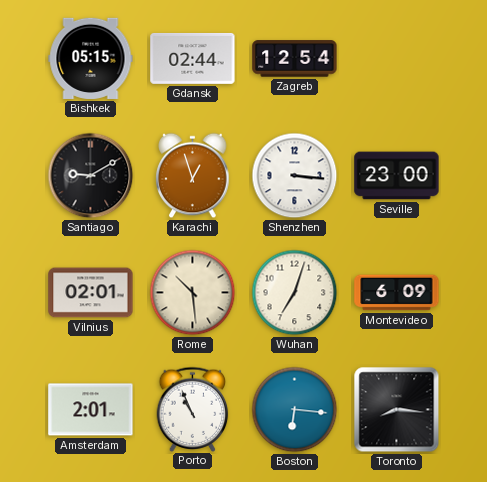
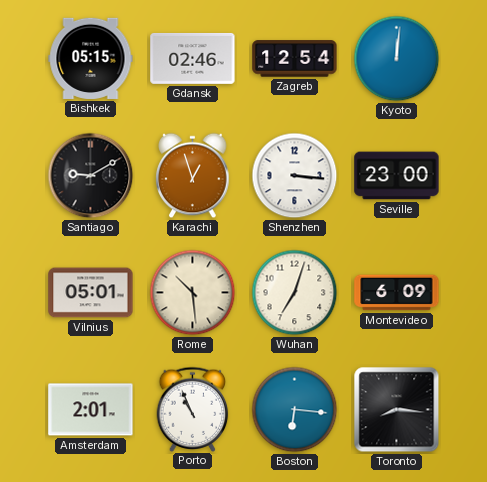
Gdansk: 02:44 -> 02:46 (193, 58)
Kyoto: none -> 12:01 (397, 59)
Vilnius: 02:01 -> 05:01 (91, 293)
